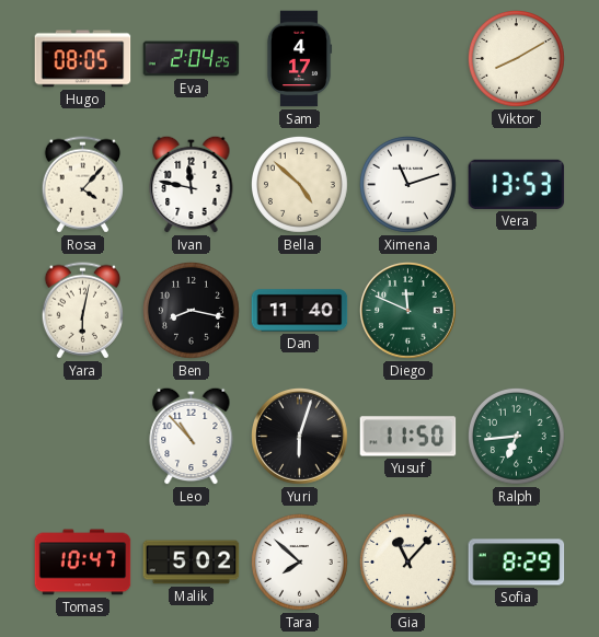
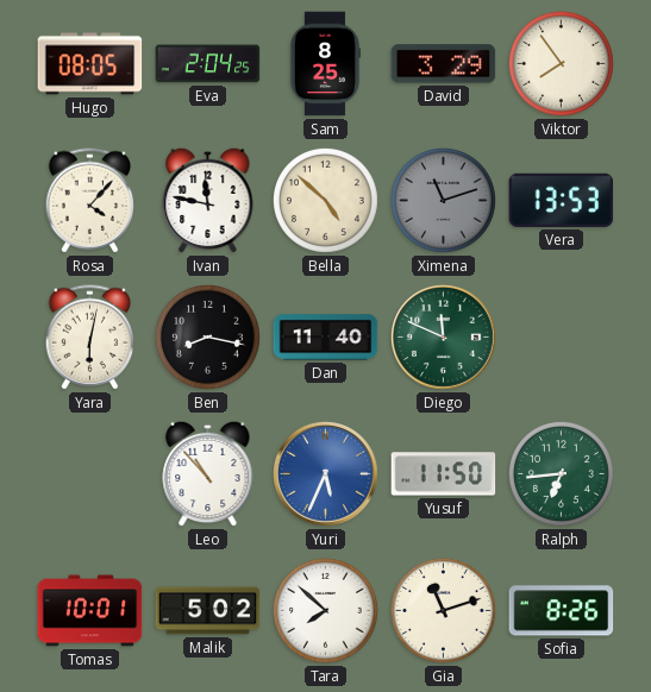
Sam: 4:17 -> 8:25 (325, 64)
David: none -> 3:29 (444, 64)
Viktor: 8:10 -> 7:54 (561, 63)
Ximena dial: white -> grey (443, 200)
Yuri: 6:03 -> 5:34 (326, 474)
Yuri dial: black -> blue (326, 474)
Tomas: 10:47 -> 10:01 (90, 611)
Gia: 11:07 -> 11:12 (443, 610)
Sofia: 8:29 -> 8:26 (562, 611)
